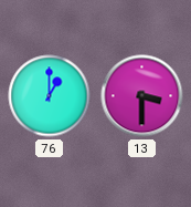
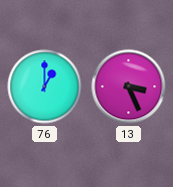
13: 3:30 -> 3:26 (129, 87)
